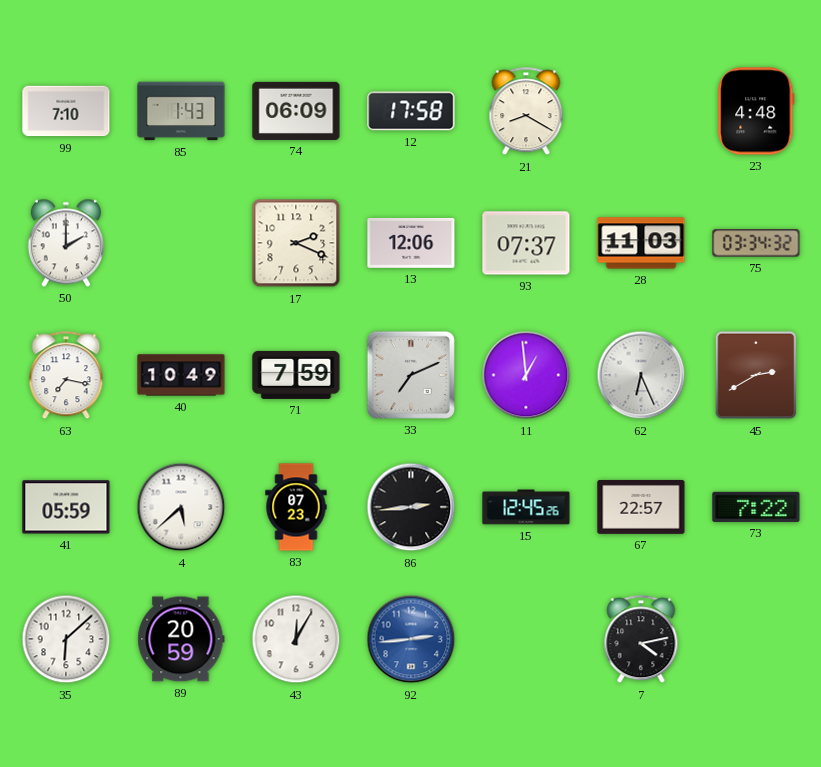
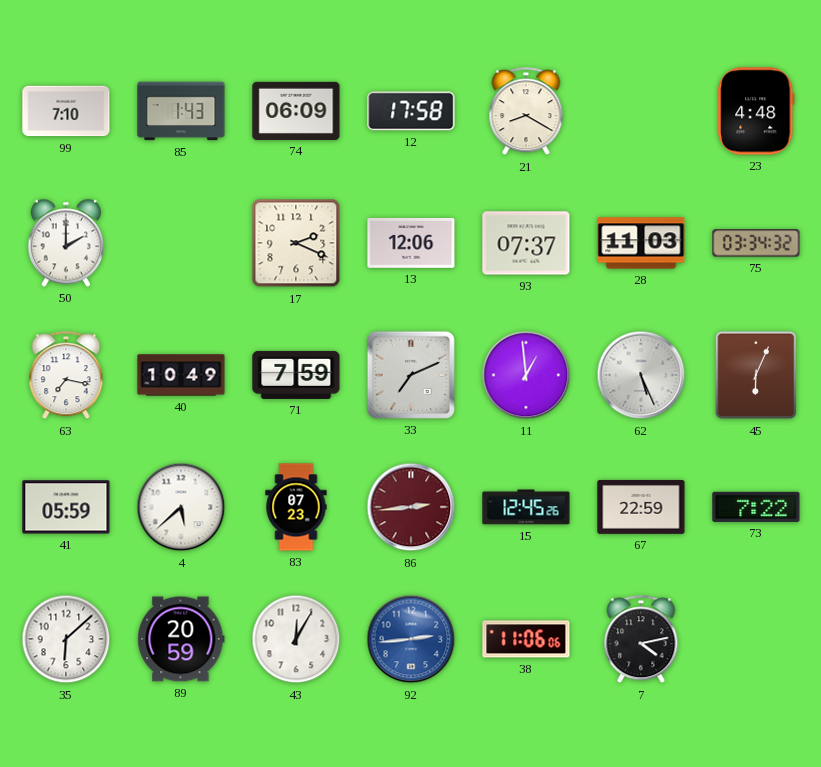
62: 6:26 -> 5:26 (641, 375)
45: 2:40 -> 6:04 (756, 375)
86 dial: black -> burgundy (411, 507)
67: 22:57 -> 22:59 (641, 507)
38: none -> 11:06 (526, 639)
